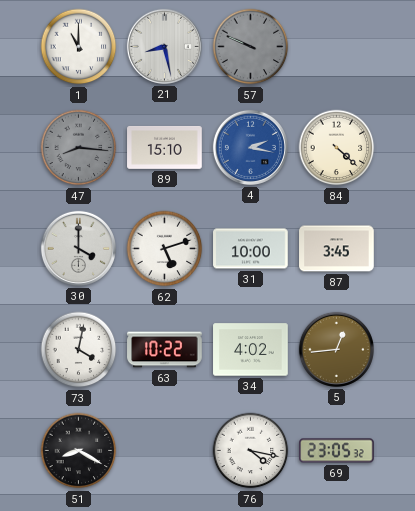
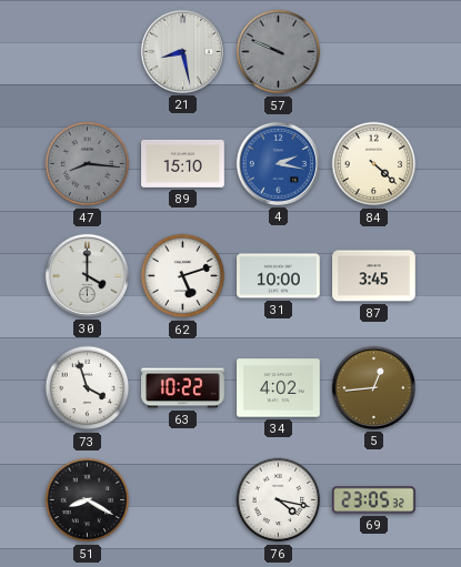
1: 11:00 -> none (79, 47)
73: 4:02 -> 3:57 (88, 388)
